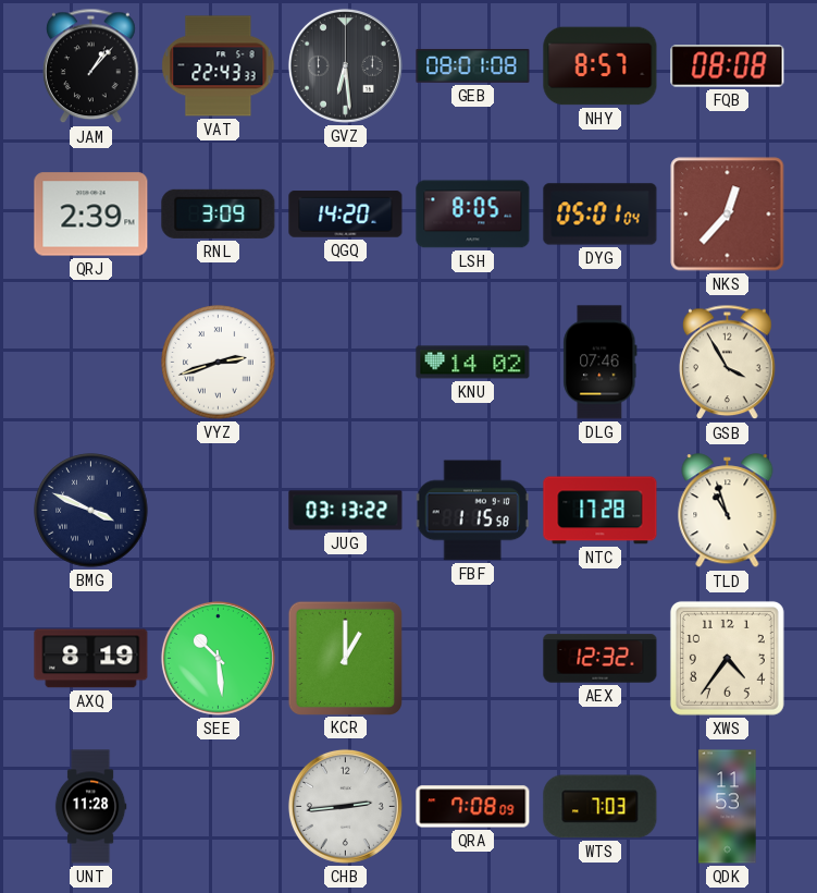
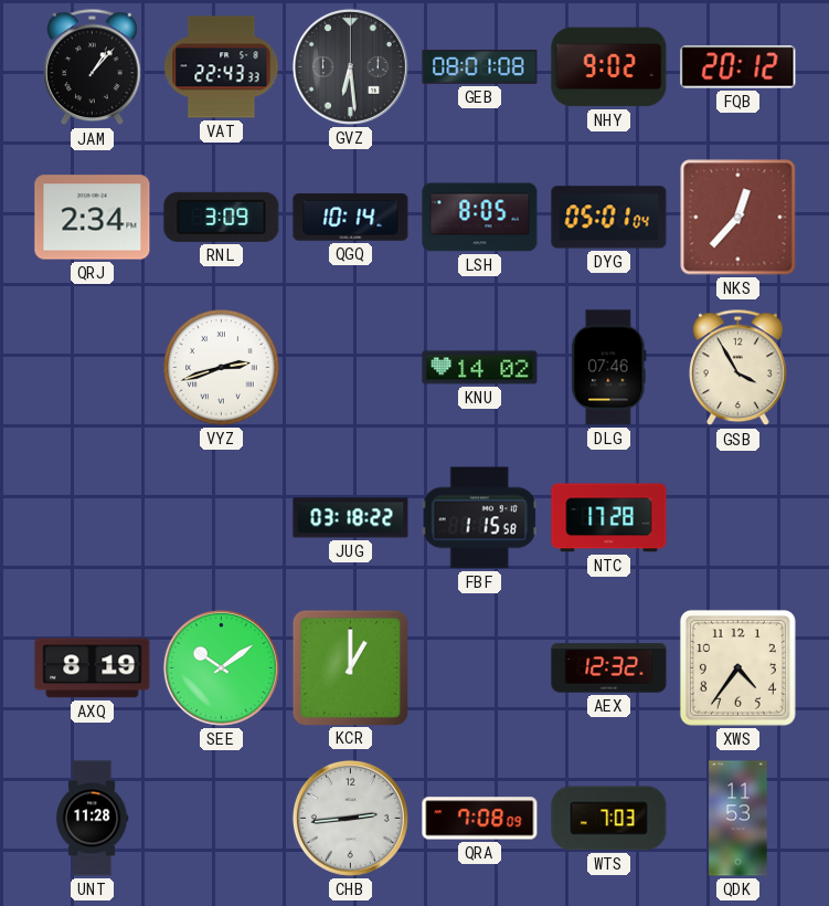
NHY: 8:57 -> 9:02 (609, 67)
FQB: 08:08 -> 20:12 (738, 67)
QRJ: 2:39 -> 2:34 (93, 218)
QGQ: 14:20 -> 10:14 (351, 218)
BMG: 3:49 -> none (91, 511)
JUG: 03:13 -> 03:18 (351, 518)
TLD: 10:57 -> none (728, 511)
SEE: 10:29 -> 10:09 (221, 667)
